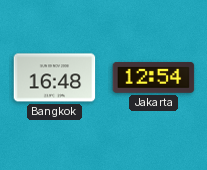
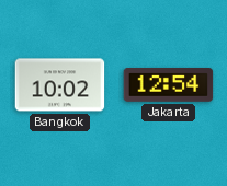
Bangkok: 16:48 -> 10:02 (60, 85)
